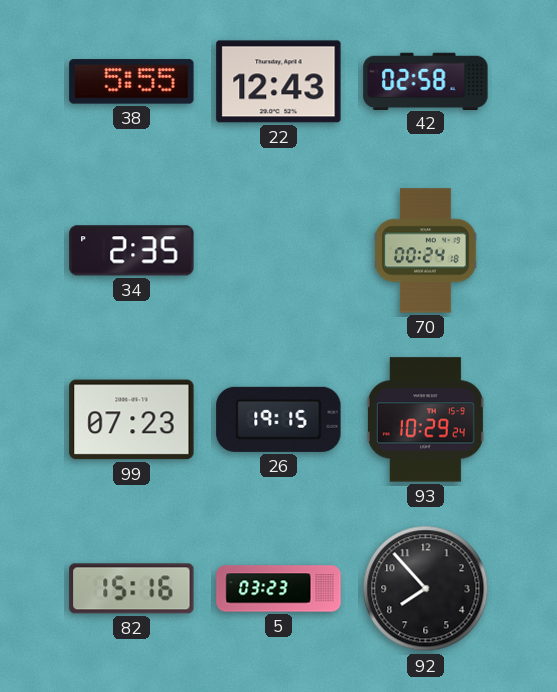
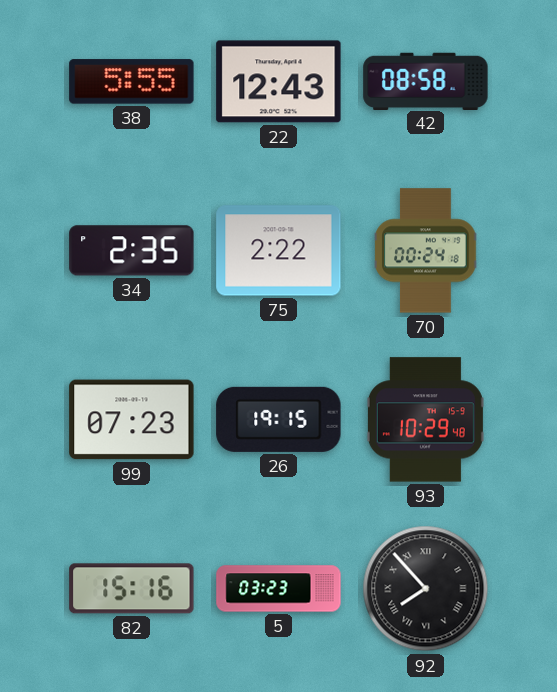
42: 02:58 -> 08:58 (426, 81)
75: none -> 2:22 (279, 251)
93: 10:29:24 -> 10:29:48 (425, 420)
92 numerals: Arabic -> Roman (426, 589)
